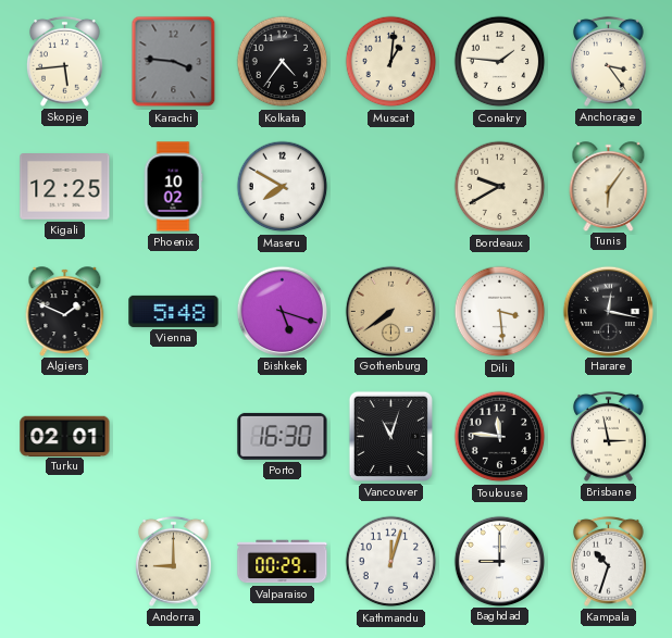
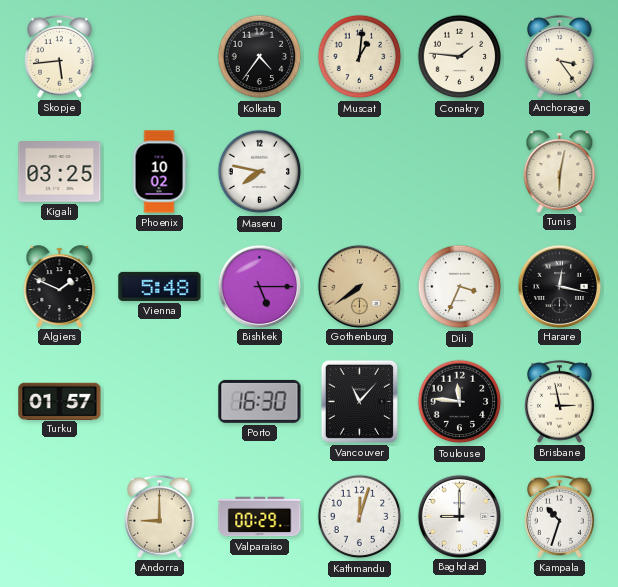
Karachi: 3:46 -> none (174, 62)
Kigali: 12:25 -> 03:25 (60, 172)
Maseru: 7:50 -> 7:47 (260, 172)
Bordeaux: 9:40 -> none (500, 187)
Tunis: 6:06 -> 6:02 (560, 171)
Bishkek: 5:18 -> 5:15 (259, 286)
Dili: 3:29 -> 3:34 (460, 287)
Turku: 02:01 -> 01:57 (60, 401)
Vancouver: 11:03 -> 11:07 (359, 401)
